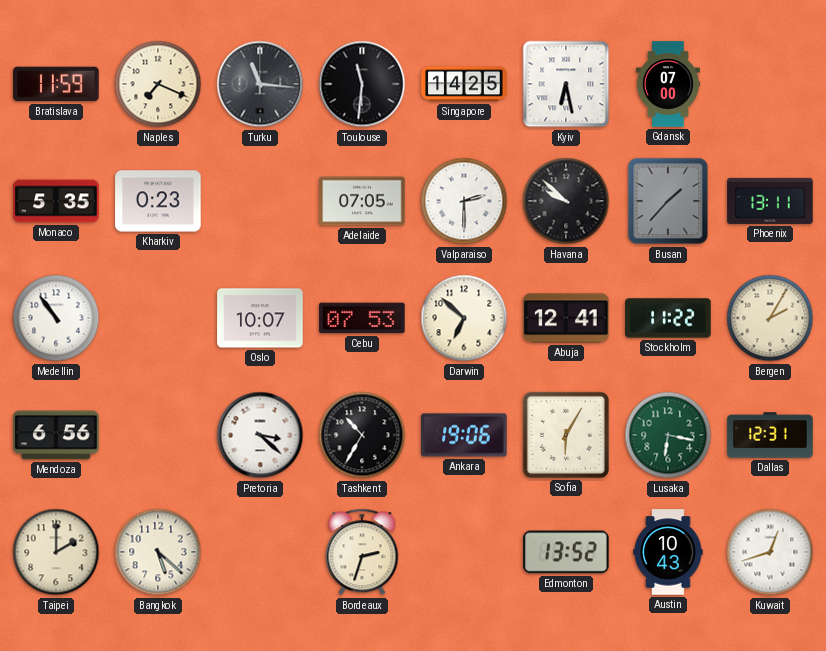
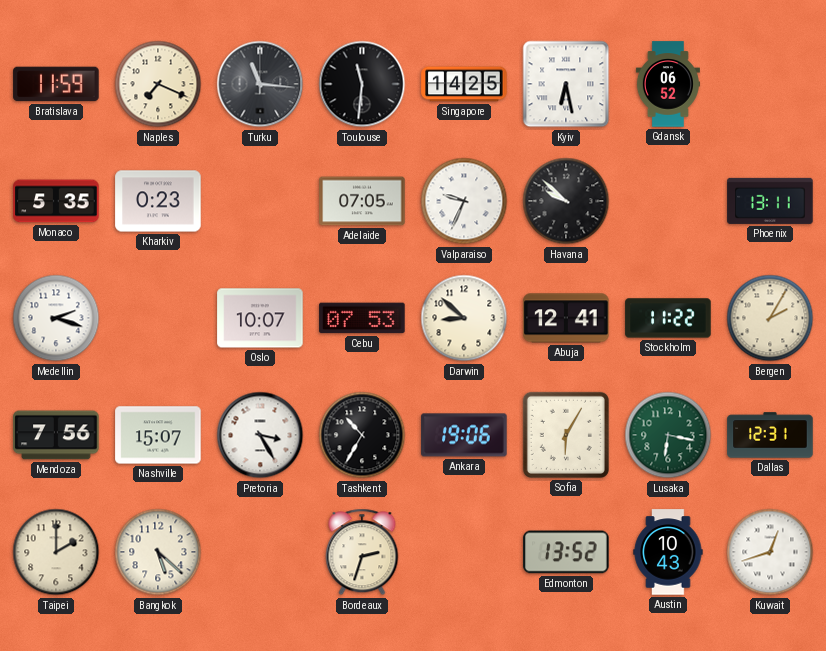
Gdansk: 07:00 -> 06:52 (668, 84)
Valparaiso: 2:30 -> 9:34 (464, 201)
Busan: 1:37 -> none (668, 201)
Medellin: 10:54 -> 2:18 (56, 318)
Darwin: 6:52 -> 8:52 (464, 318)
Mendoza: 6:56 -> 7:56 (56, 435)
Nashville: none -> 15:07 (158, 435)
Pretoria: 3:22 -> 3:25 (260, 435)
